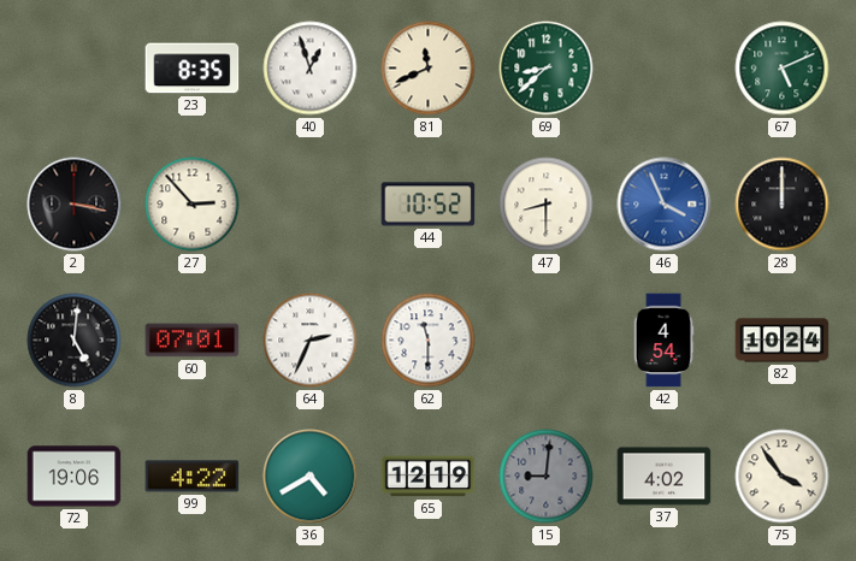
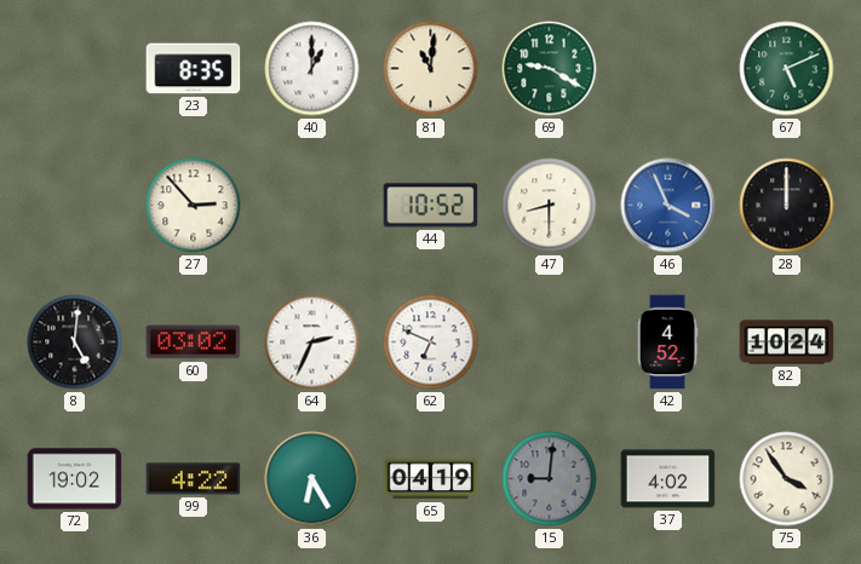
40: 12:57 -> 1:00 (312, 69)
81: 11:41 -> 11:01 (431, 69)
69: 8:38 -> 9:20 (550, 69)
2: 3:17 -> none (75, 205)
60: 07:01 -> 03:02 (194, 343)
62: 11:30 -> 6:49 (431, 343)
42: 4:54 -> 4:52 (667, 343)
72: 19:06 -> 19:02 (75, 479)
36: 4:40 -> 6:25 (312, 479)
65: 12:19 -> 04:19 (431, 479)
